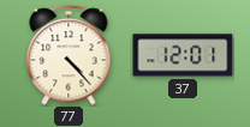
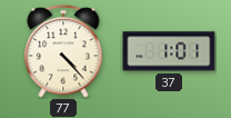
37: 12:01 -> 1:01 (169, 51)
